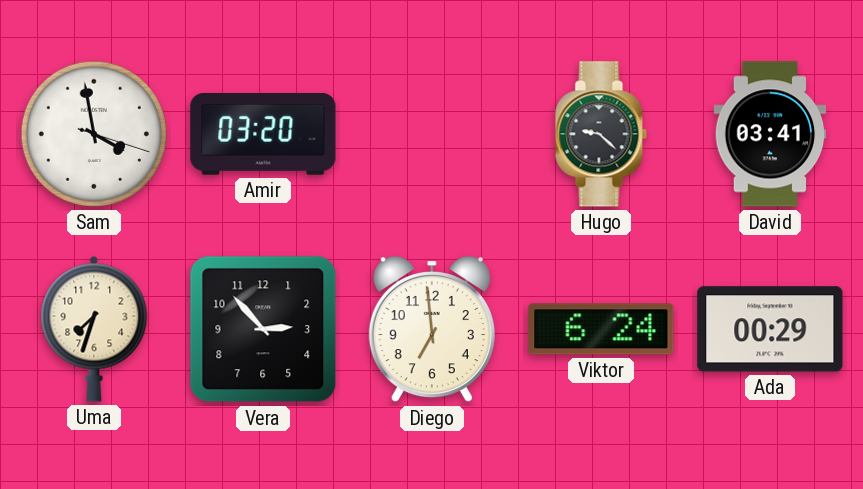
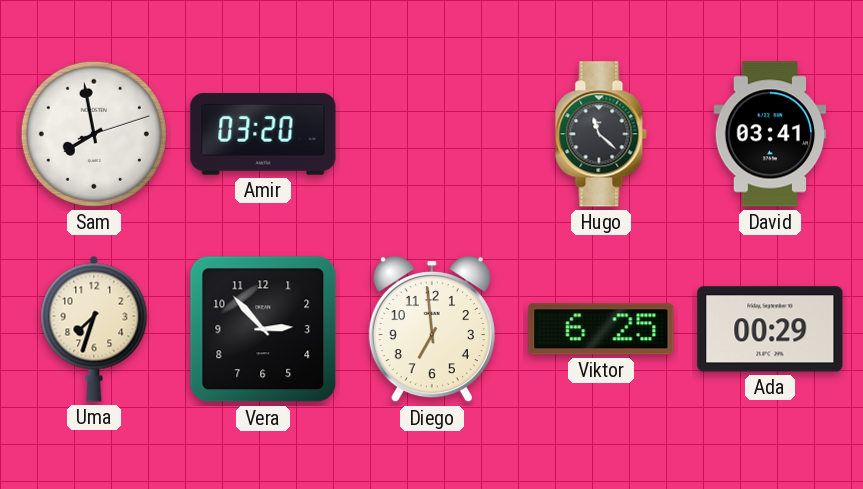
Sam: 3:58 -> 7:58 (94, 134)
Hugo: 9:22 -> 11:22 (601, 134)
Viktor: 6:24 -> 6:25 (601, 329)
